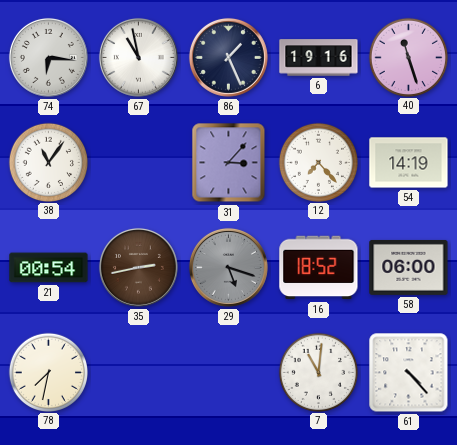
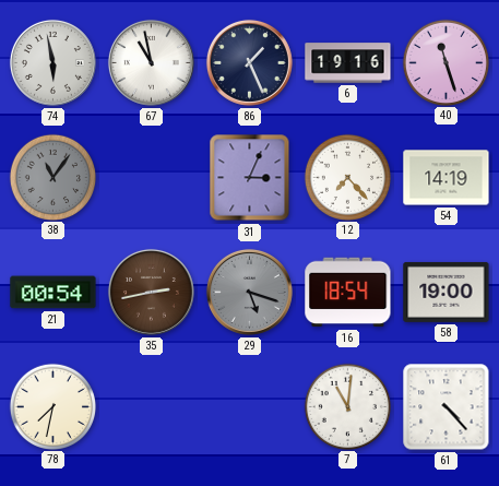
74: 6:16 -> 5:58 (52, 62)
38 dial: white -> grey (52, 177)
31: 3:07 -> 3:04 (250, 178)
16: 18:52 -> 18:54 (348, 293)
58: 06:00 -> 19:00 (447, 292)
